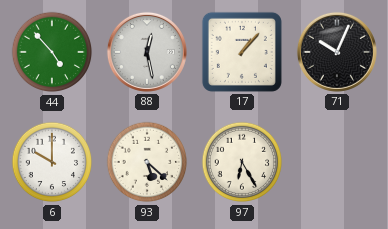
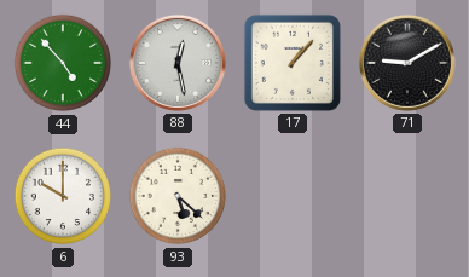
71: 10:04 -> 9:10 (407, 63)
97: 6:25 -> none (242, 162)
